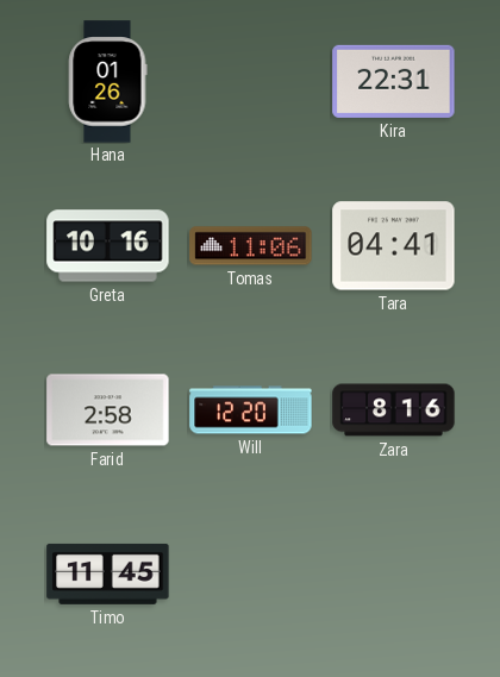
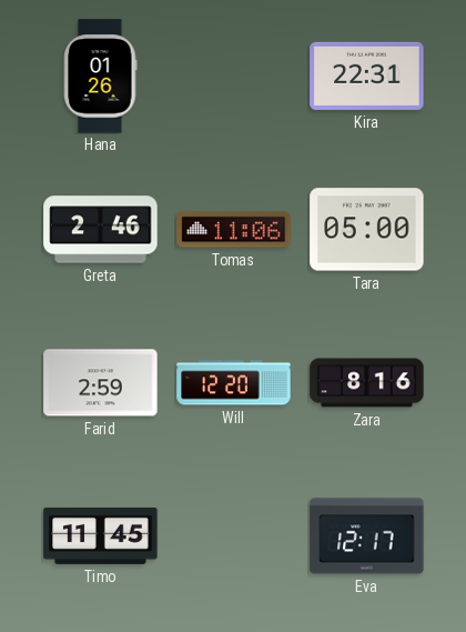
Greta: 10:16 -> 2:46 (101, 230)
Tara: 04:41 -> 05:00 (367, 230)
Farid: 2:58 -> 2:59 (101, 383)
Eva: none -> 12:17 (367, 536)
